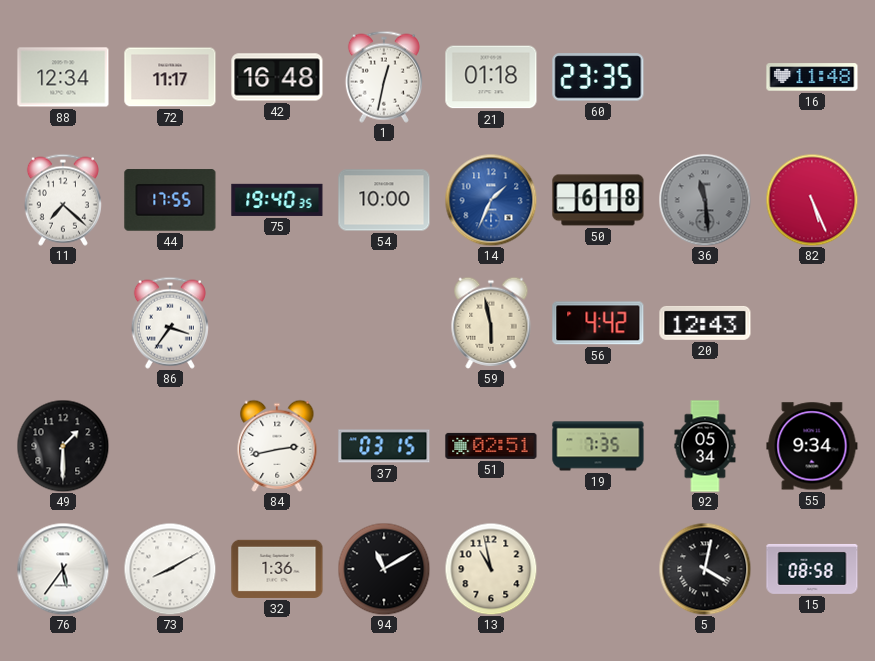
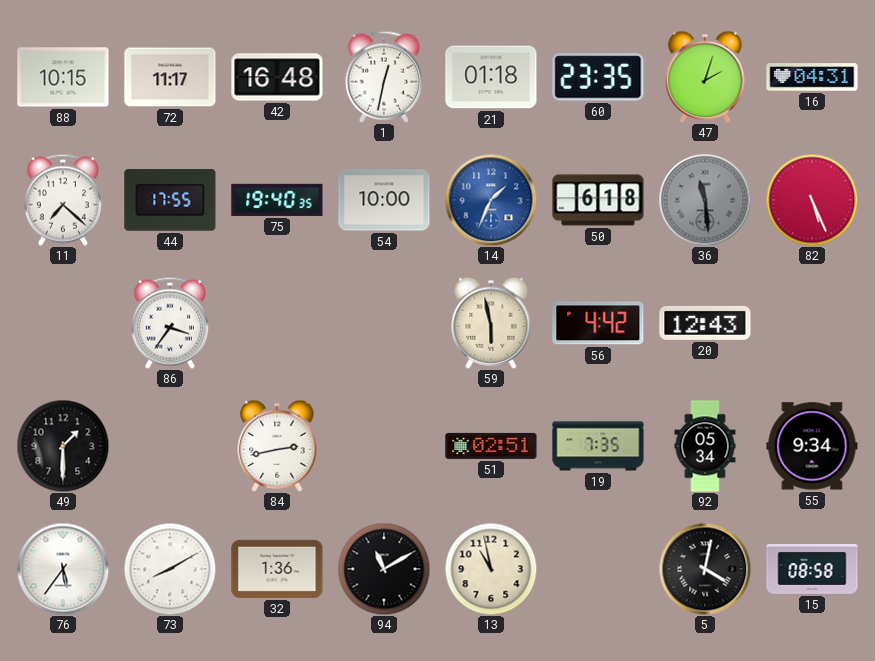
88: 12:34 -> 10:15 (63, 77)
47: none -> 2:03 (705, 77)
16: 11:48 -> 04:31 (812, 77)
37: 03:15 -> none (384, 446)
